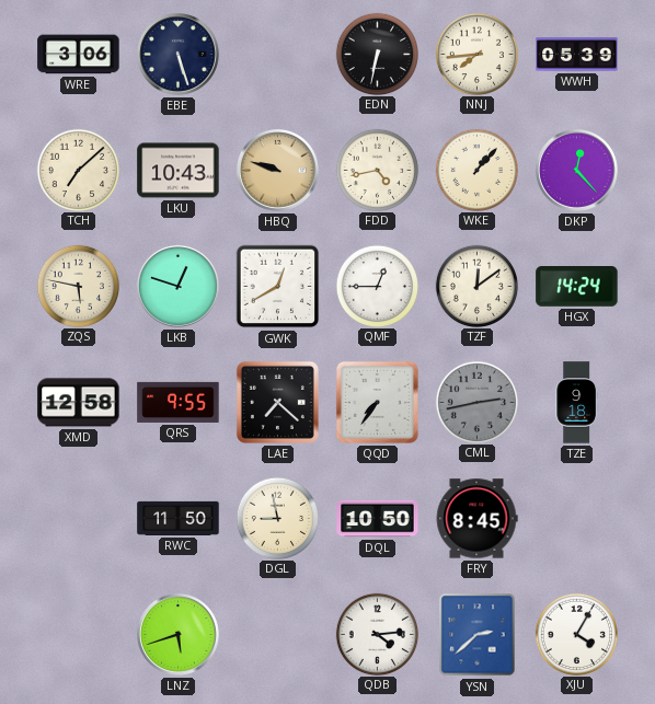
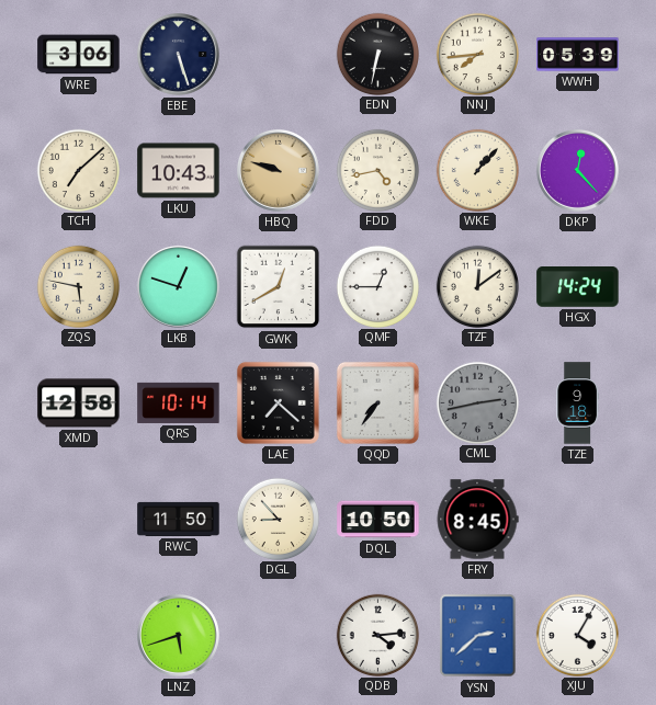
QRS: 9:55 -> 10:14 (179, 402)
DGL: 8:58 -> 8:53 (278, 519)
